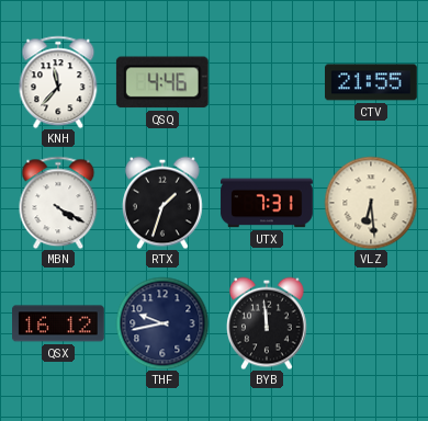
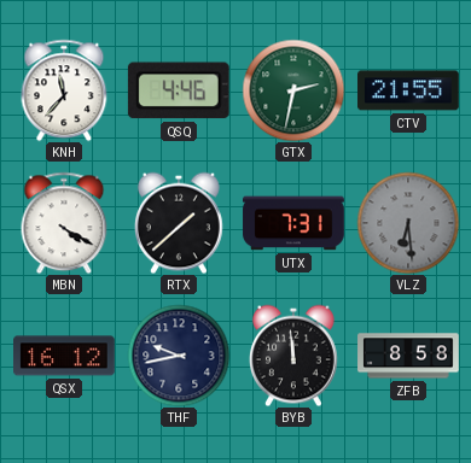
GTX: none -> 2:32 (293, 90)
RTX: 1:33 -> 1:38 (180, 223)
VLZ dial: cream -> grey (408, 223)
ZFB: none -> 8:58 (408, 356)
